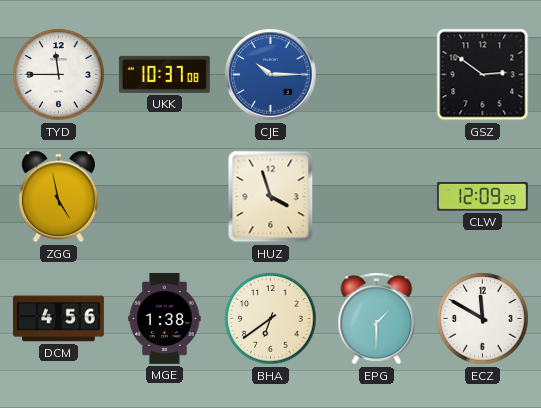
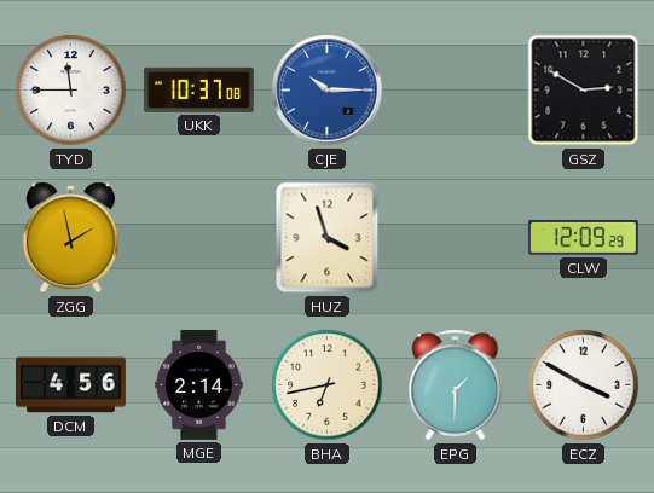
GSZ: 2:51 -> 2:50 (584, 91)
ZGG: 4:58 -> 1:58 (70, 238)
MGE: 1:38 -> 2:14 (199, 384)
BHA: 6:39 -> 6:43 (328, 385)
ECZ: 11:50 -> 3:50 (584, 385)
